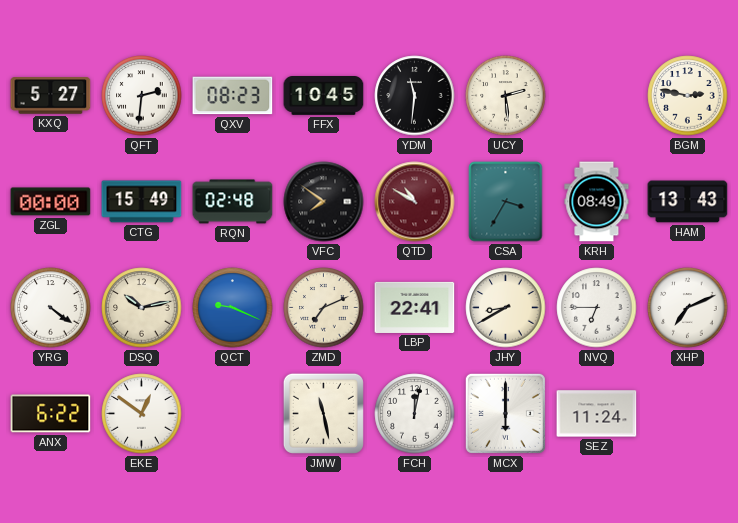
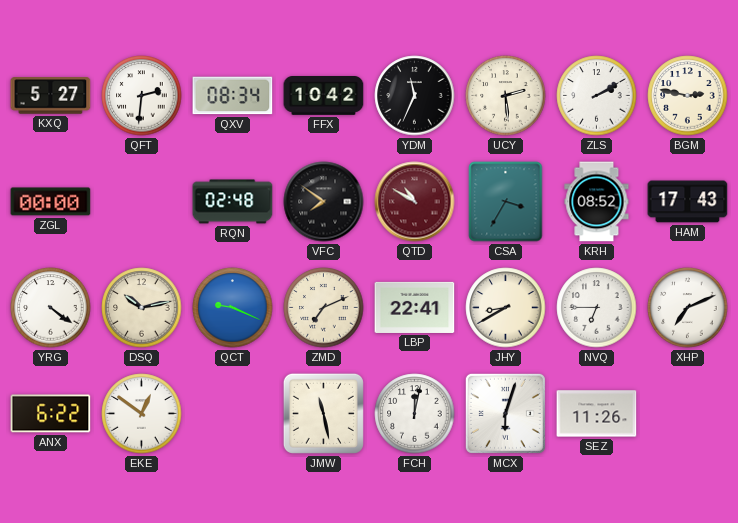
QXV: 08:23 -> 08:34 (233, 96)
FFX: 10:45 -> 10:42 (324, 96)
YDM: 11:31 -> 11:34 (415, 96)
ZLS: none -> 2:10 (597, 96)
CTG: 15:49 -> none (142, 202)
KRH: 08:49 -> 08:52 (597, 202)
HAM: 13:43 -> 17:43 (688, 202)
MCX: 6:00 -> 6:03 (505, 413)
SEZ: 11:24 -> 11:26 (597, 414)
